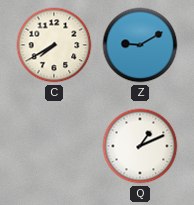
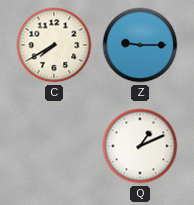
Z: 9:10 -> 9:15 (140, 45)
